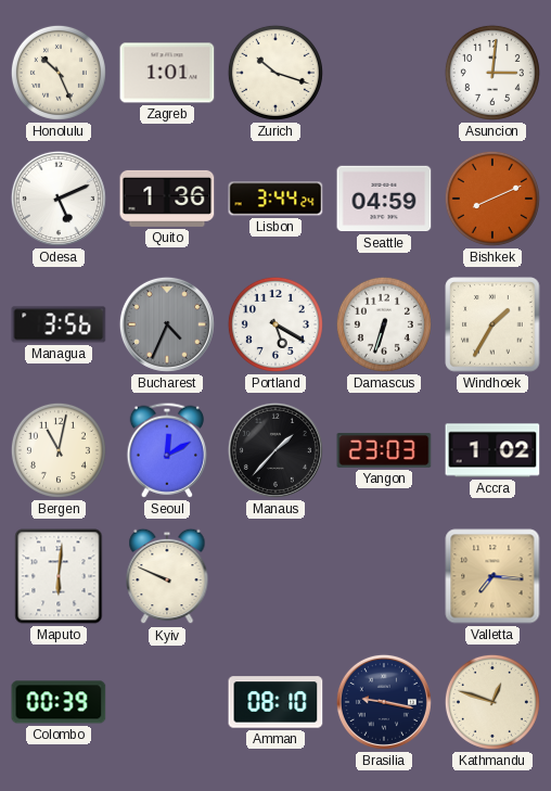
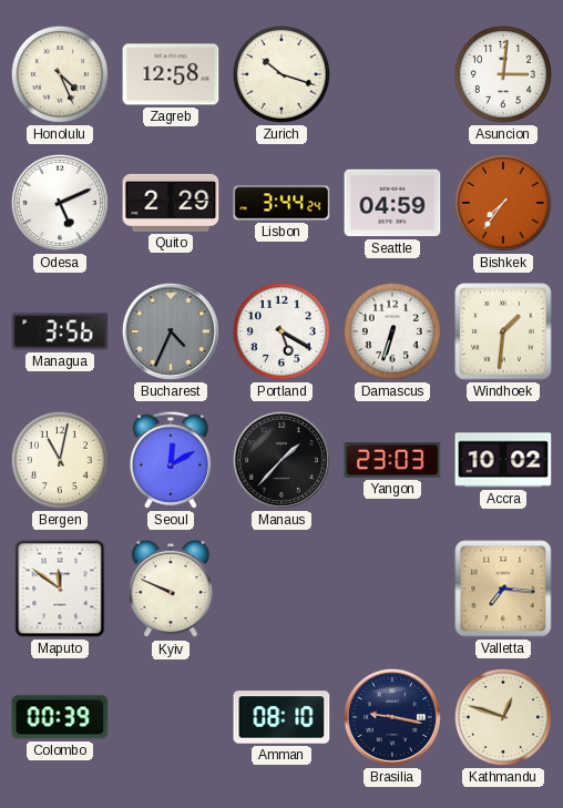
Honolulu: 10:26 -> 4:26 (60, 74)
Zagreb: 1:01 -> 12:58 (171, 74)
Quito: 1:36 -> 2:29 (171, 203)
Bishkek: 8:11 -> 7:36 (503, 203)
Windhoek: 1:35 -> 1:31 (503, 331)
Accra: 1:02 -> 10:02 (503, 460)
Maputo: 6:01 -> 11:51 (60, 589)
